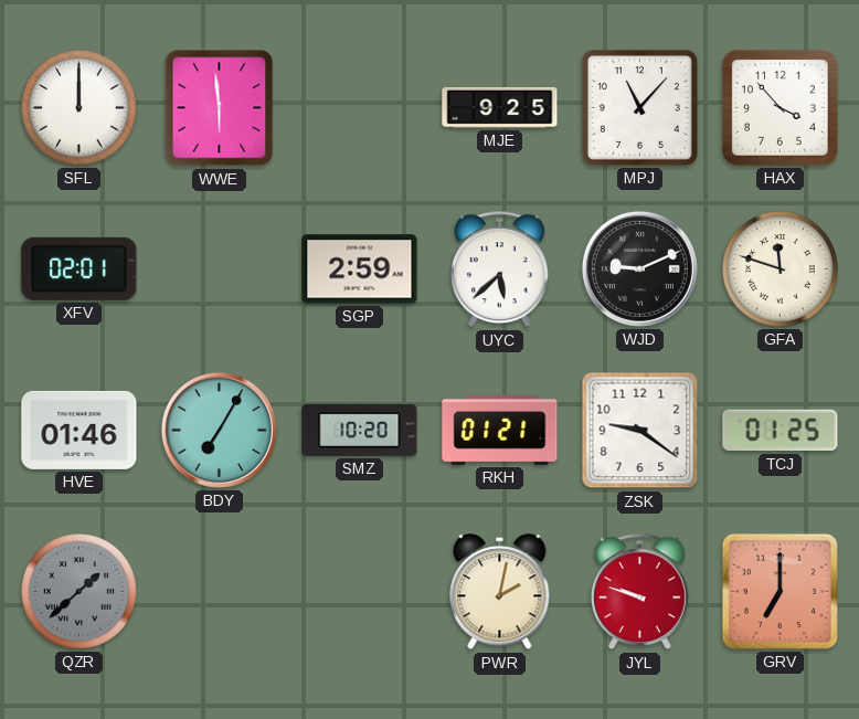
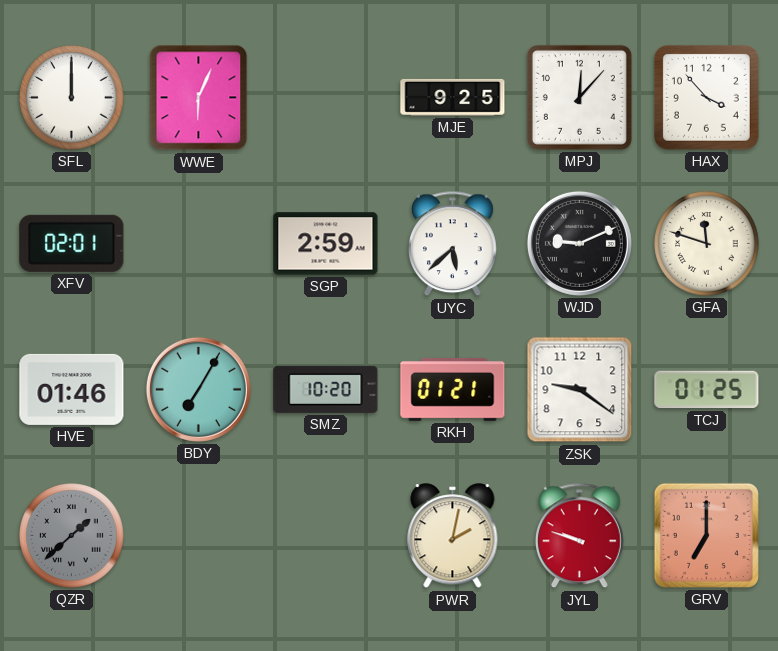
WWE: 5:59 -> 6:04 (199, 98)
MPJ: 11:07 -> 12:07 (579, 97)
